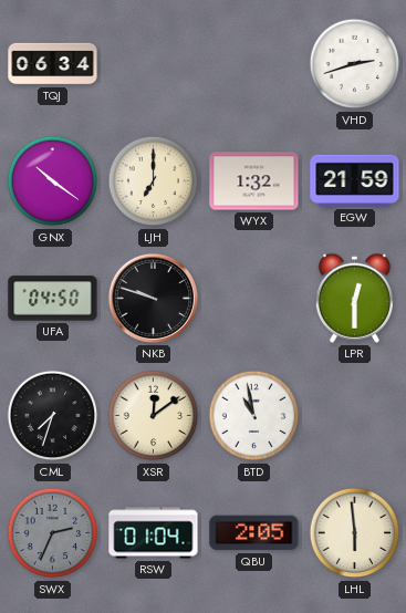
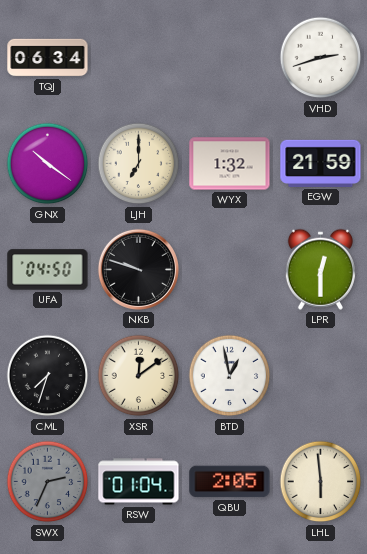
BTD: 10:58 -> 12:58 (230, 376)
